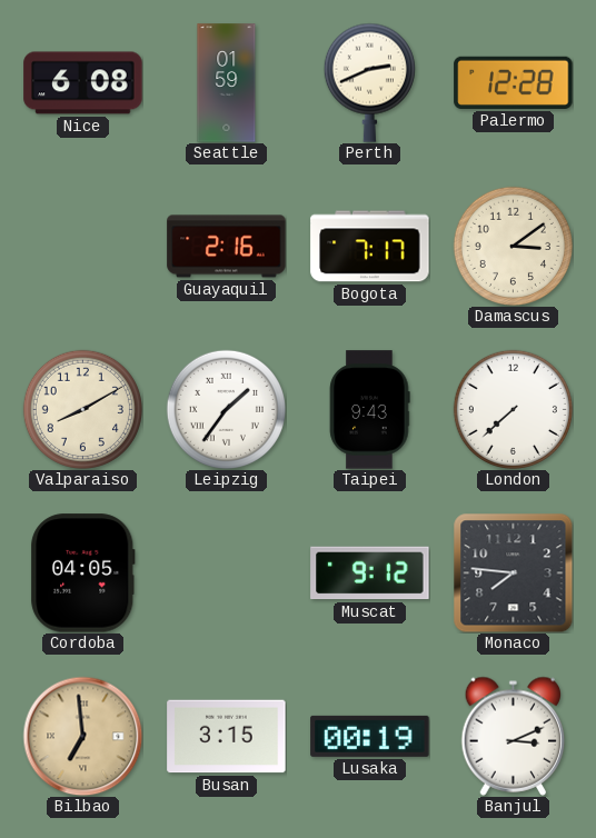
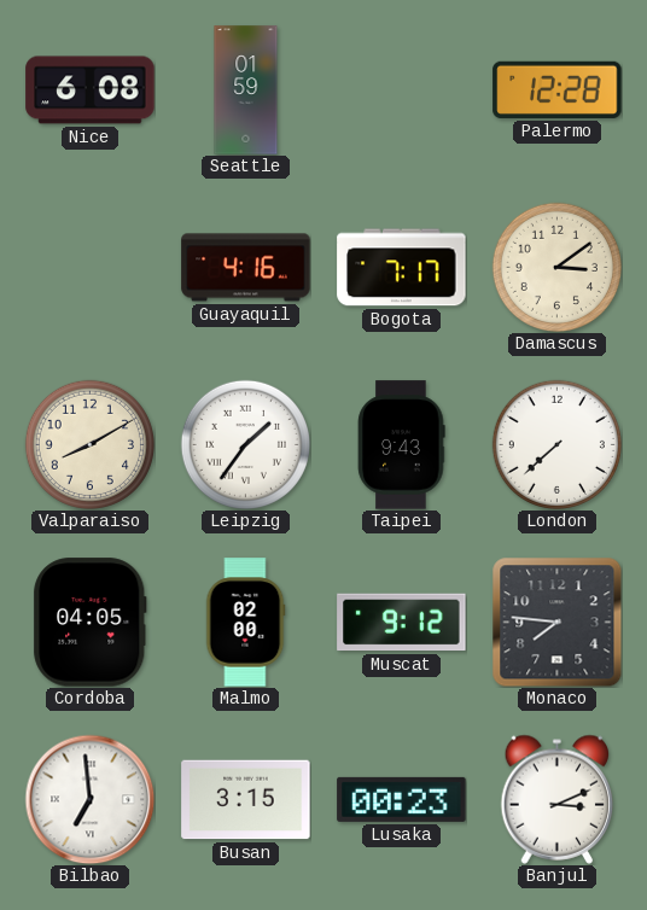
Perth: 2:41 -> none (369, 82)
Guayaquil: 2:16 -> 4:16 (246, 268)
Malmo: none -> 02:00 (245, 623)
Bilbao dial: champagne -> white (89, 799)
Lusaka: 00:19 -> 00:23 (402, 799)
